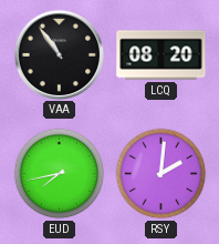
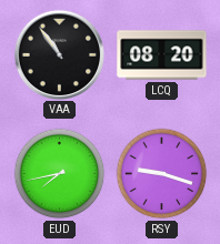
RSY: 2:01 -> 9:18 (162, 174)
